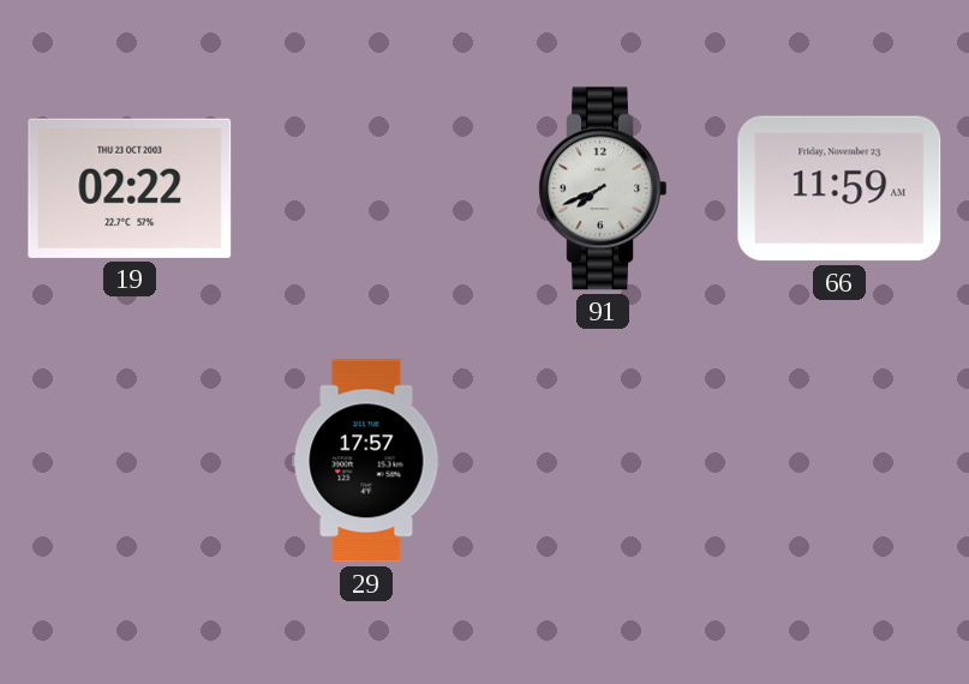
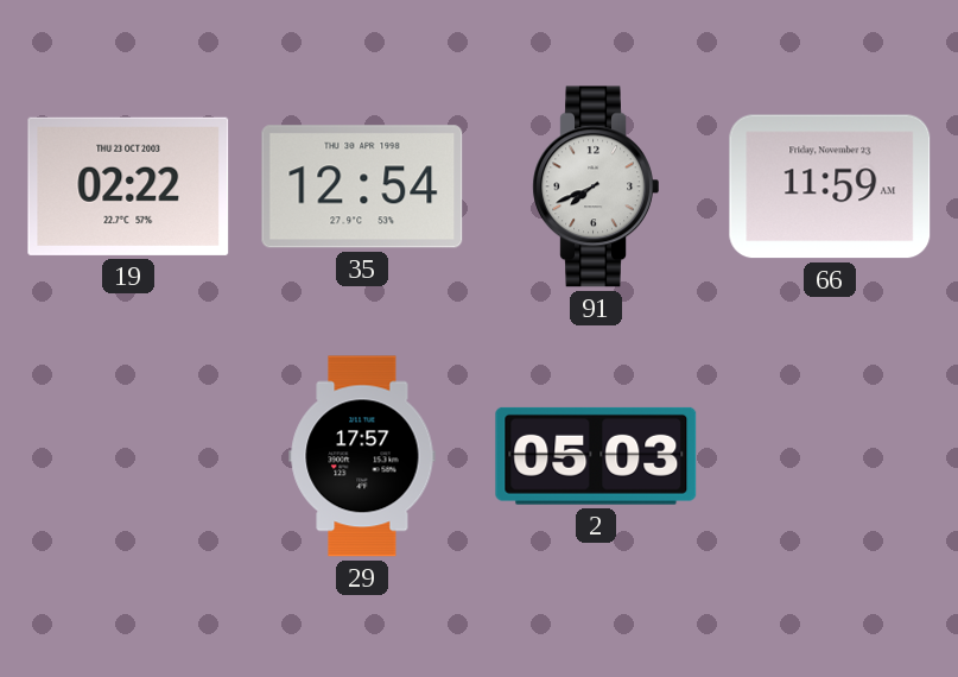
35: none -> 12:54 (362, 186)
2: none -> 05:03 (596, 456)
